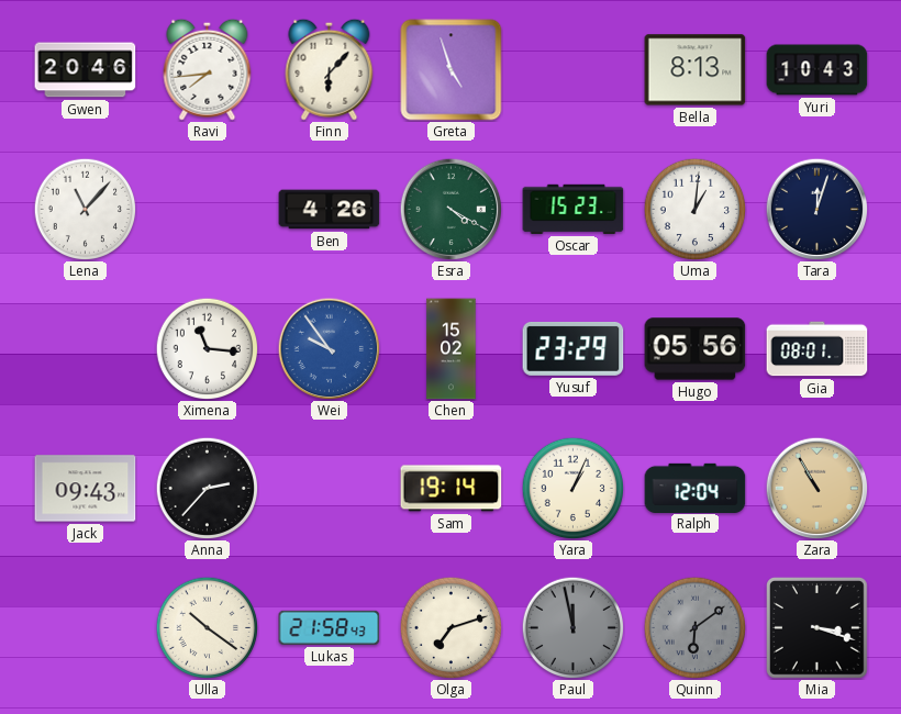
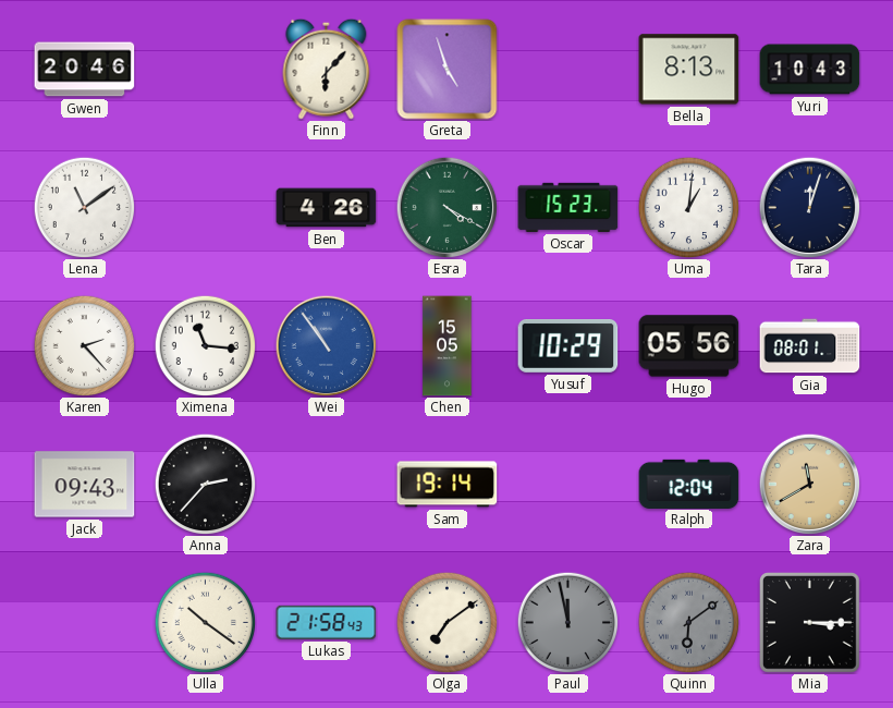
Ravi: 7:44 -> none (208, 69)
Lena: 11:07 -> 11:09 (84, 207)
Karen: none -> 2:23 (84, 345)
Wei: 9:54 -> 10:54 (326, 345)
Chen: 15:02 -> 15:05 (448, 346)
Yusuf: 23:29 -> 10:29 (568, 346)
Yara: 1:04 -> none (572, 488)
Zara: 10:55 -> 11:40 (809, 484)
Olga: 7:12 -> 7:09 (447, 622)
Mia: 3:18 -> 3:15 (810, 623)
